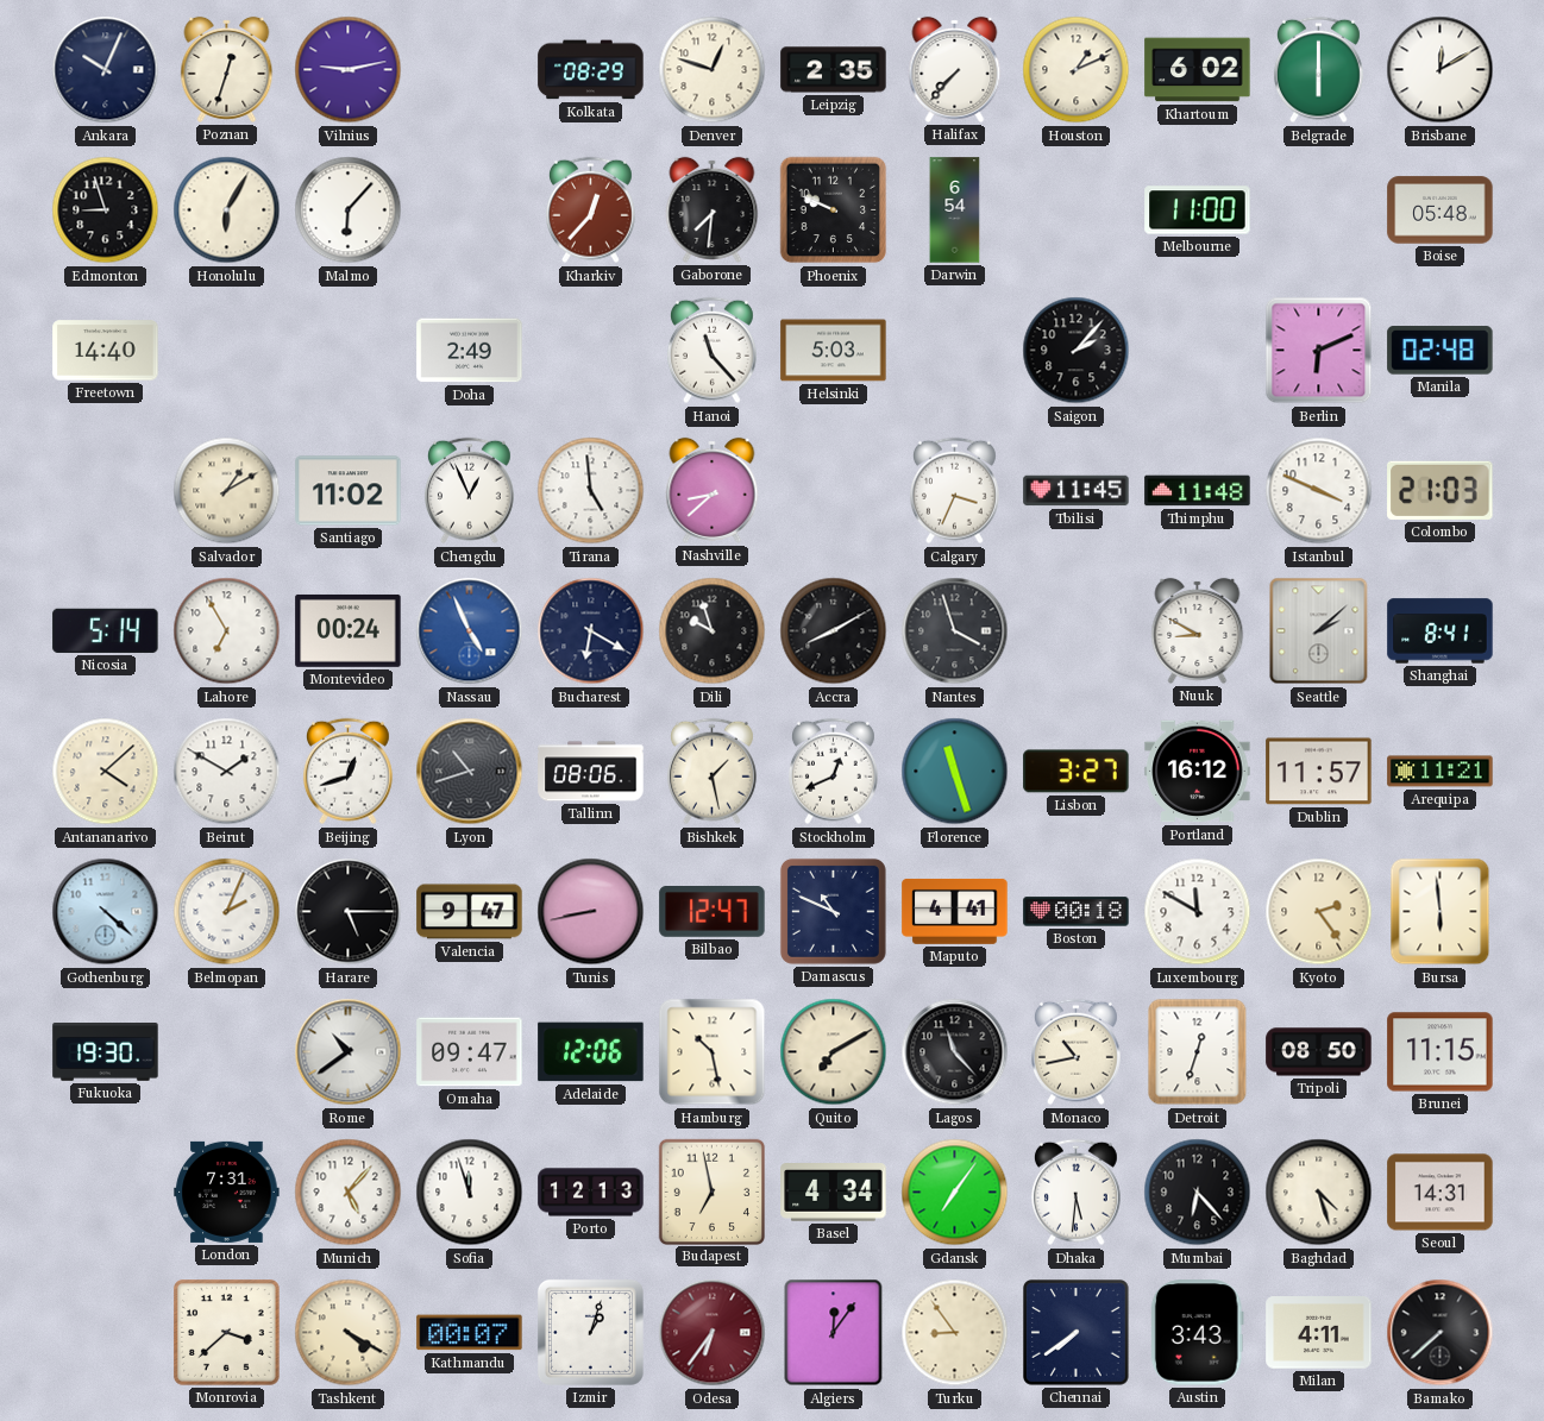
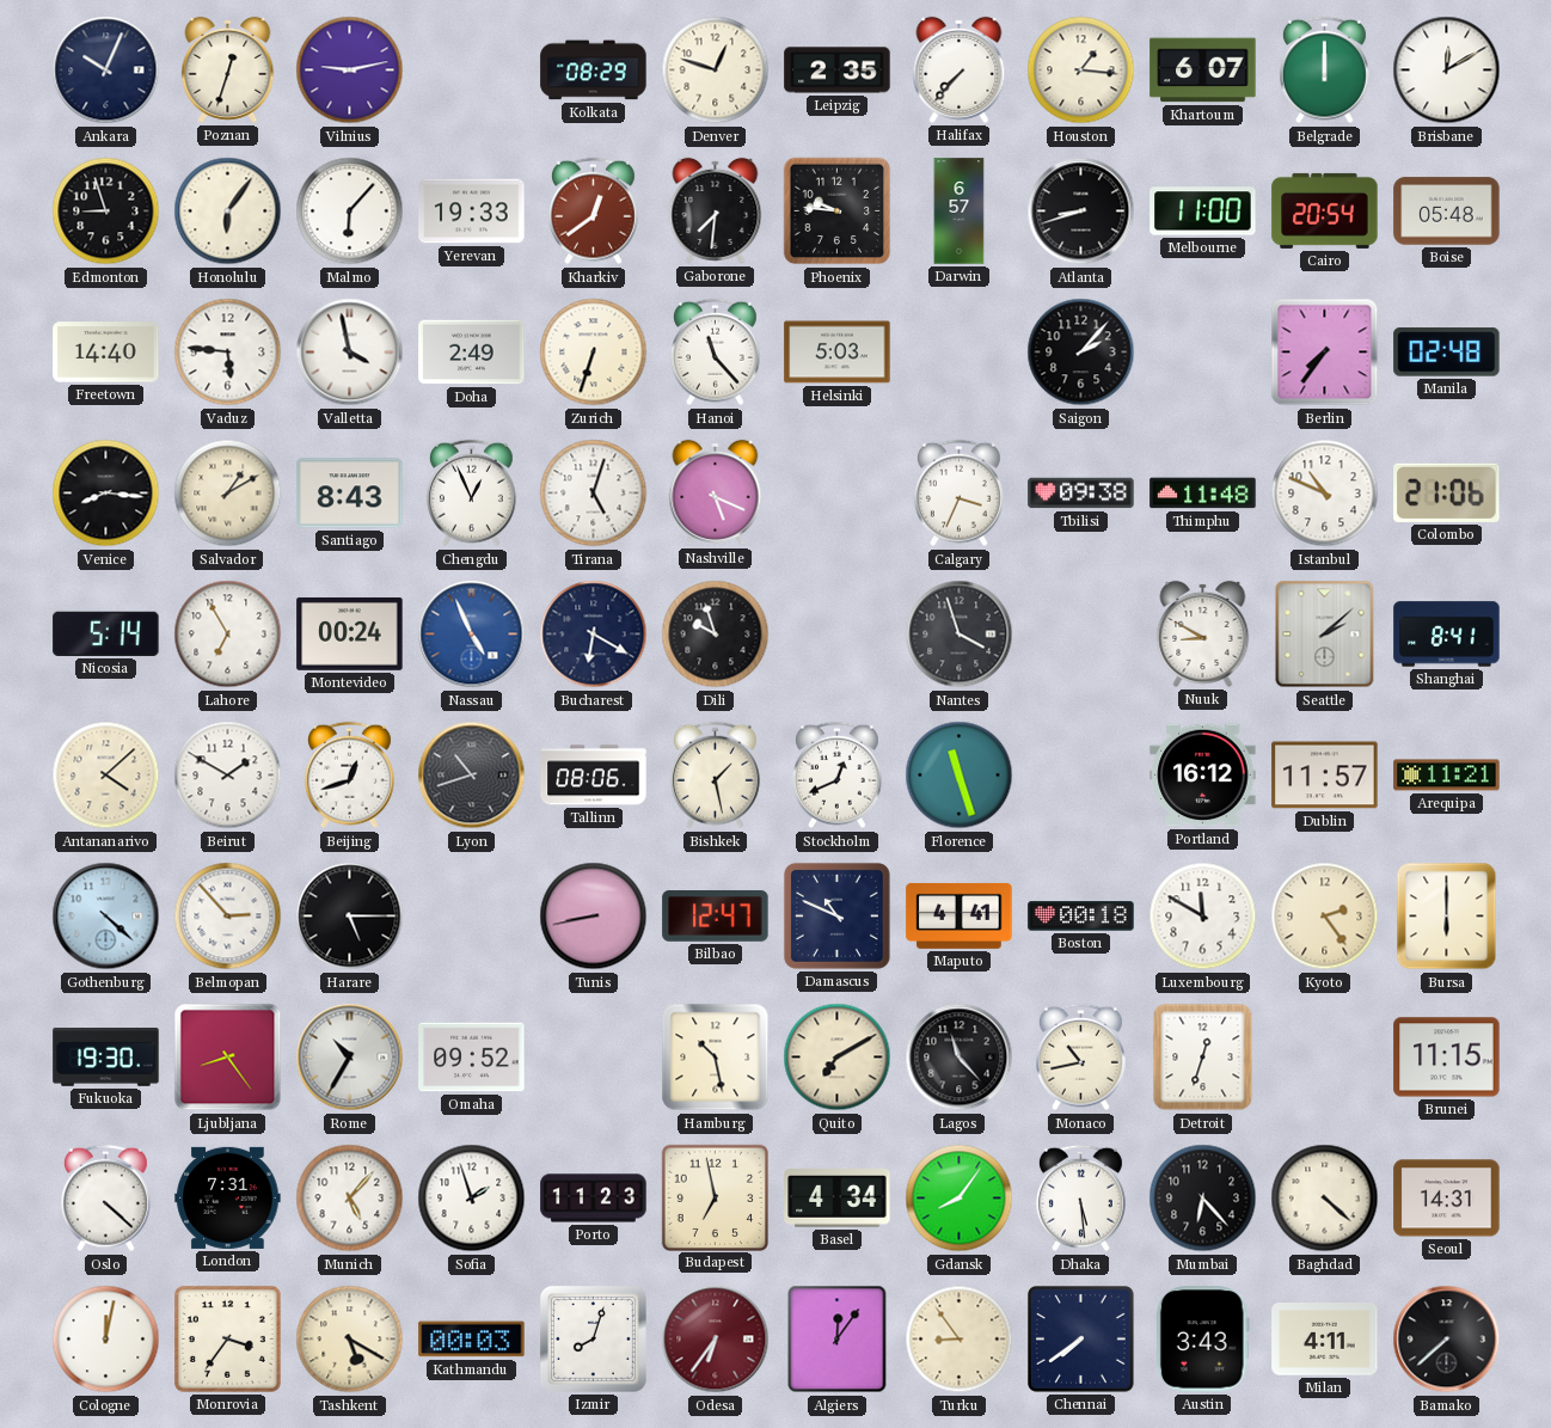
Houston: 1:11 -> 1:16 (1081, 71)
Khartoum: 6:02 -> 6:07 (1203, 71)
Belgrade: 6:00 -> 12:00 (1324, 71)
Honolulu: 6:05 -> 6:06 (228, 212)
Yerevan: none -> 19:33 (472, 212)
Kharkiv: 12:37 -> 12:39 (593, 212)
Phoenix: 9:49 -> 9:46 (838, 212)
Darwin: 6:54 -> 6:57 (960, 212)
Atlanta: none -> 8:42 (1081, 212)
Cairo: none -> 20:54 (1325, 210)
Vaduz: none -> 5:46 (228, 353)
Valletta: none -> 3:58 (350, 353)
Zurich: none -> 6:33 (594, 353)
Berlin: 6:11 -> 7:36 (1325, 353)
Venice: none -> 8:16 (106, 494)
Santiago: 11:02 -> 8:43 (350, 494)
Tirana: 4:59 -> 5:03 (594, 494)
Nashville: 8:38 -> 5:19 (716, 492)
Tbilisi: 11:45 -> 09:38 (1081, 494)
Istanbul: 3:49 -> 10:49 (1325, 494)
Colombo: 21:03 -> 21:06 (1447, 492)
Accra: 8:10 -> none (834, 631)
Lisbon: 3:27 -> none (1077, 772)
Belmopan: 2:04 -> 2:53 (228, 917)
Valencia: 9:47 -> none (470, 912)
Bursa: 5:59 -> 6:00 (1447, 917)
Ljubljana: none -> 8:24 (228, 1058)
Rome: 10:39 -> 10:35 (350, 1058)
Omaha: 09:47 -> 09:52 (472, 1058)
Adelaide: 12:06 -> none (591, 1052)
Tripoli: 08:50 -> none (1319, 1052)
Oslo: none -> 4:22 (105, 1199)
Sofia: 11:57 -> 1:57 (472, 1199)
Porto: 12:13 -> 11:23 (594, 1199)
Gdansk: 7:06 -> 8:06 (960, 1199)
Dhaka: 5:31 -> 5:29 (1080, 1199)
Baghdad: 4:27 -> 4:22 (1325, 1199)
Cologne: none -> 12:02 (106, 1340)
Monrovia: 3:38 -> 3:36 (228, 1340)
Tashkent: 4:20 -> 5:20 (350, 1340)
Kathmandu: 00:07 -> 00:03 (472, 1340)
Izmir: 1:03 -> 8:03 (593, 1338)
